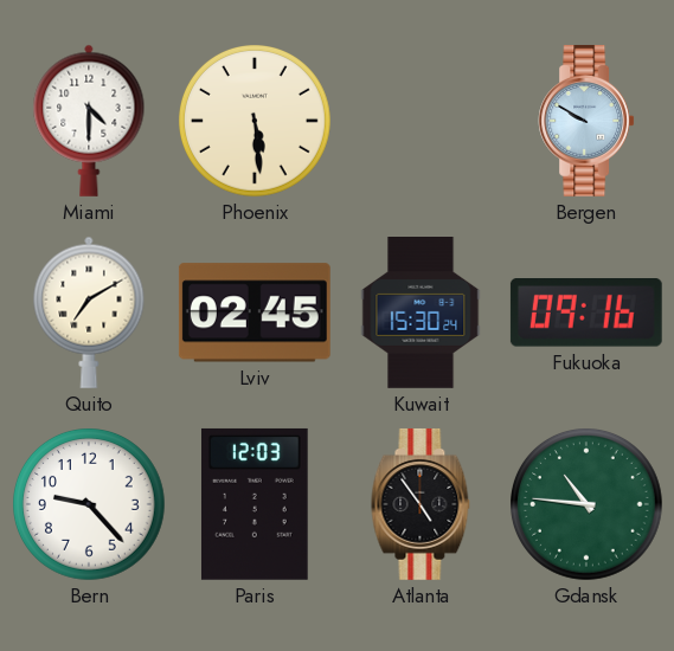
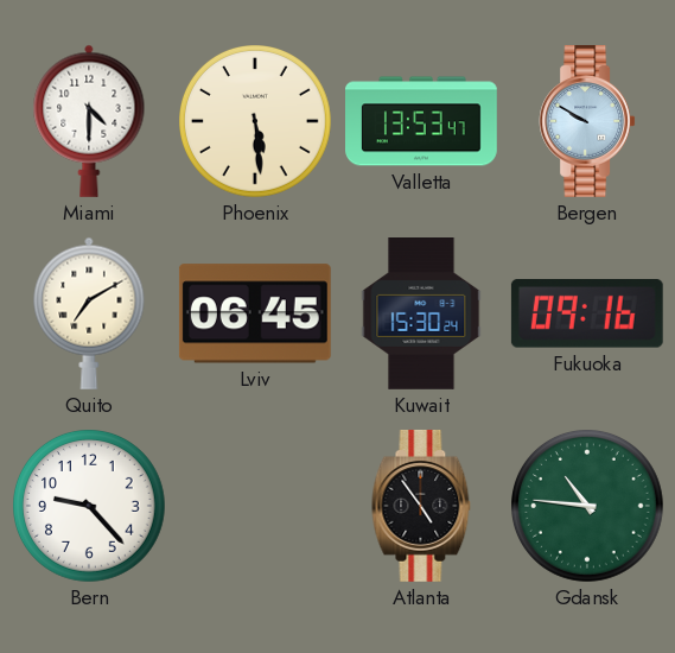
Valletta: none -> 13:53 (422, 121)
Lviv: 02:45 -> 06:45 (255, 313)
Paris: 12:03 -> none (255, 504)
